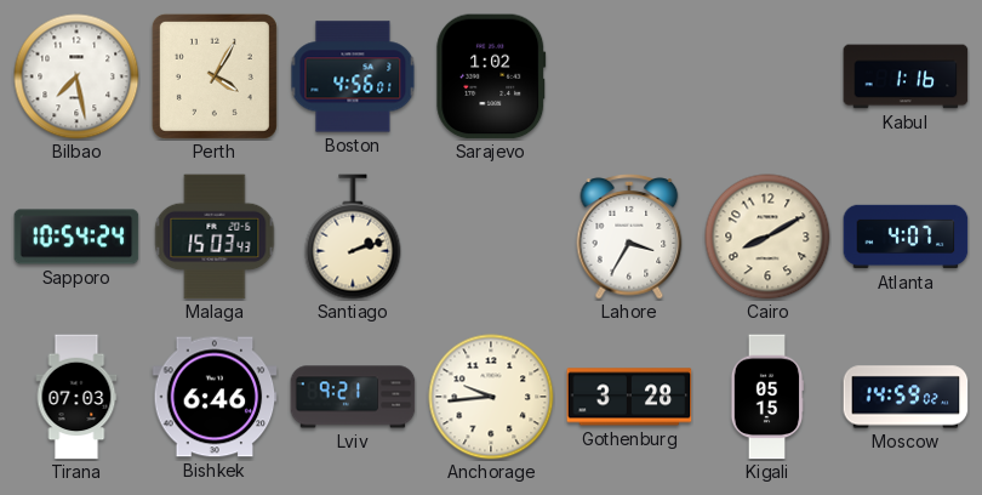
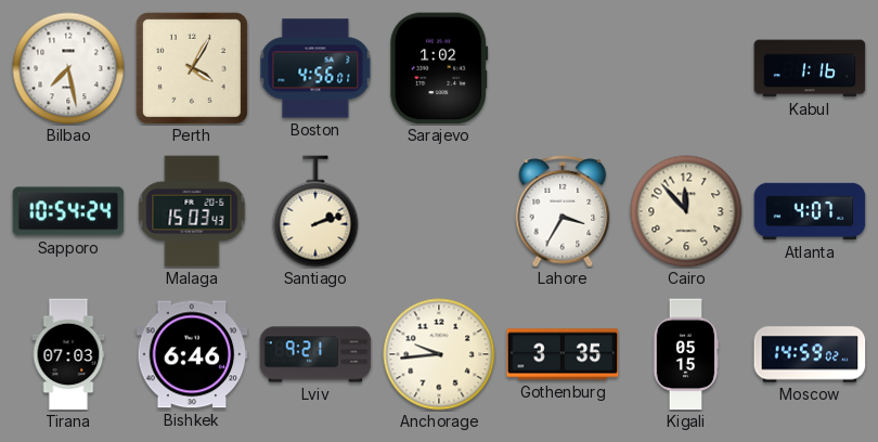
Cairo: 8:10 -> 11:53 (686, 211)
Gothenburg: 3:28 -> 3:35 (563, 354)
